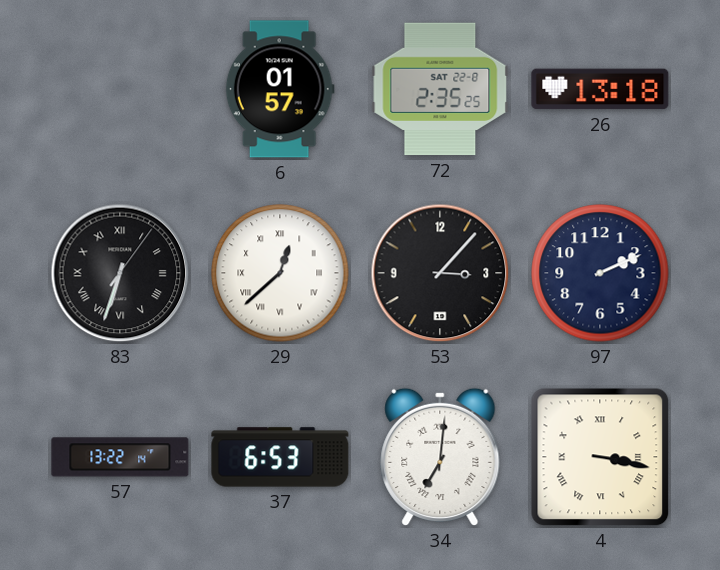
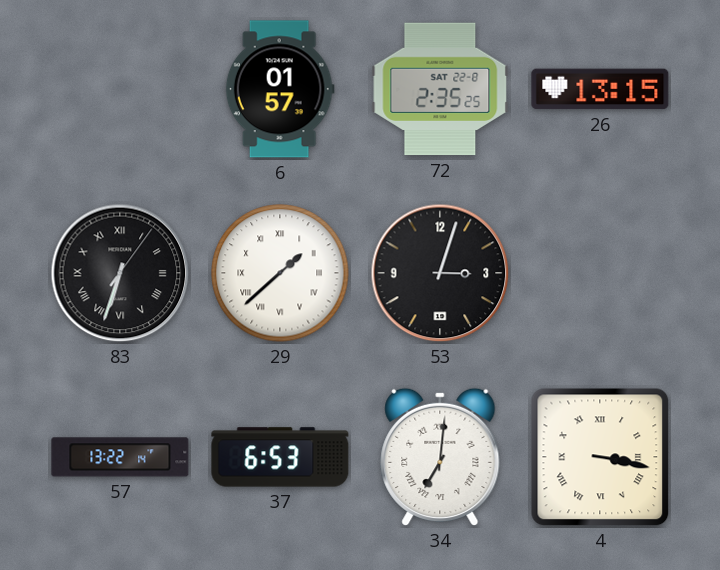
26: 13:18 -> 13:15 (600, 89)
29: 12:38 -> 1:38 (280, 273)
53: 3:07 -> 3:03 (440, 273)
97: 2:11 -> none (600, 273)
